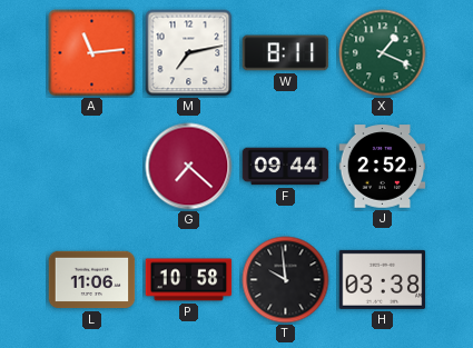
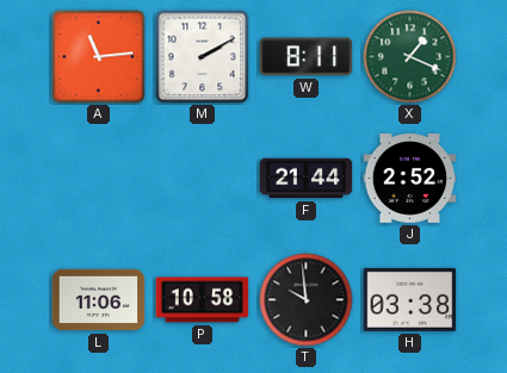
M: 7:13 -> 2:10 (203, 57)
G: 7:22 -> none (189, 167)
F: 09:44 -> 21:44 (307, 179)
